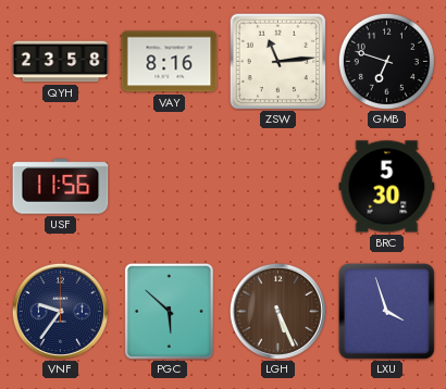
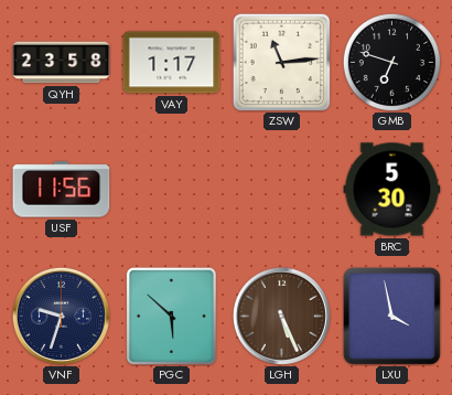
VAY: 8:16 -> 1:17 (172, 63)
VNF: 9:36 -> 9:33 (61, 316)
LXU: 3:57 -> 3:58 (392, 317)
